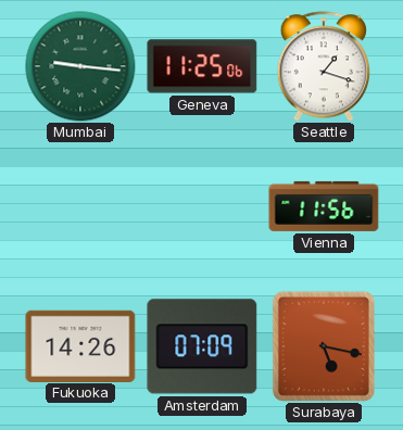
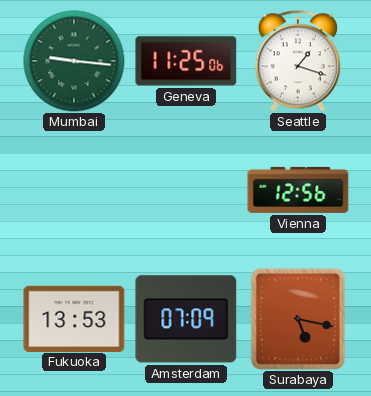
Vienna: 11:56 -> 12:56 (298, 190)
Fukuoka: 14:26 -> 13:53 (74, 318)
